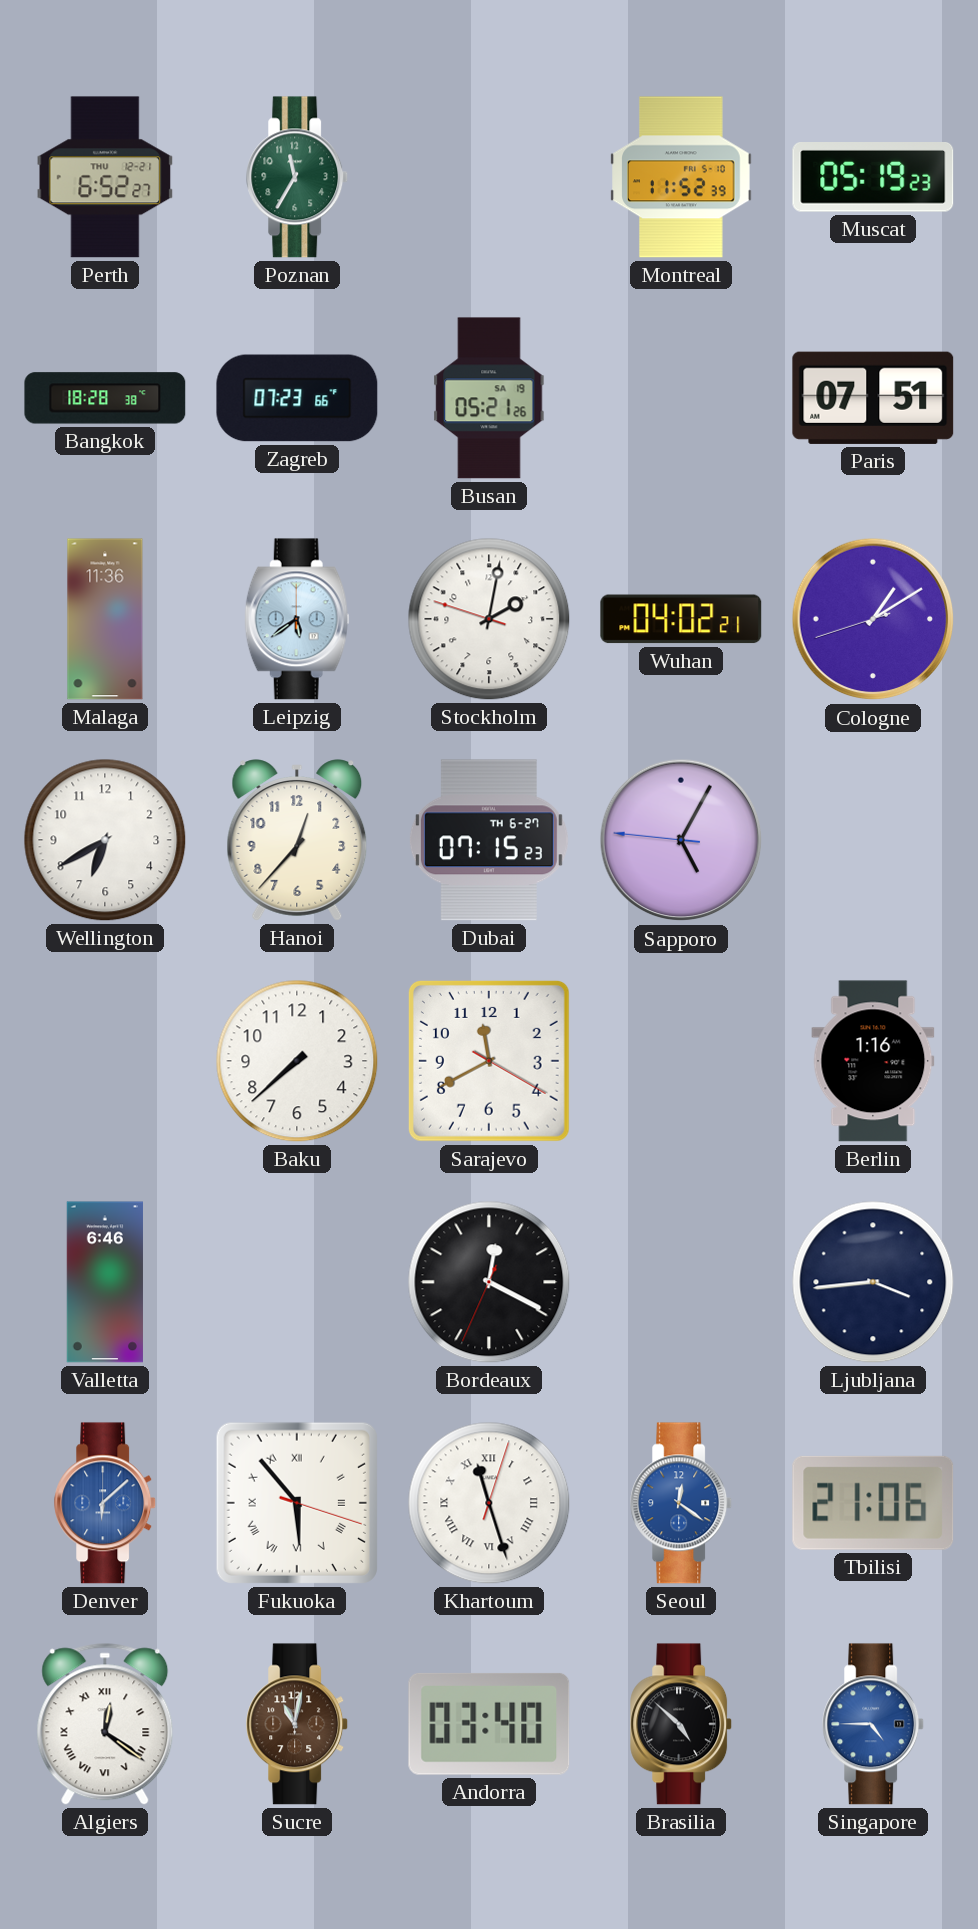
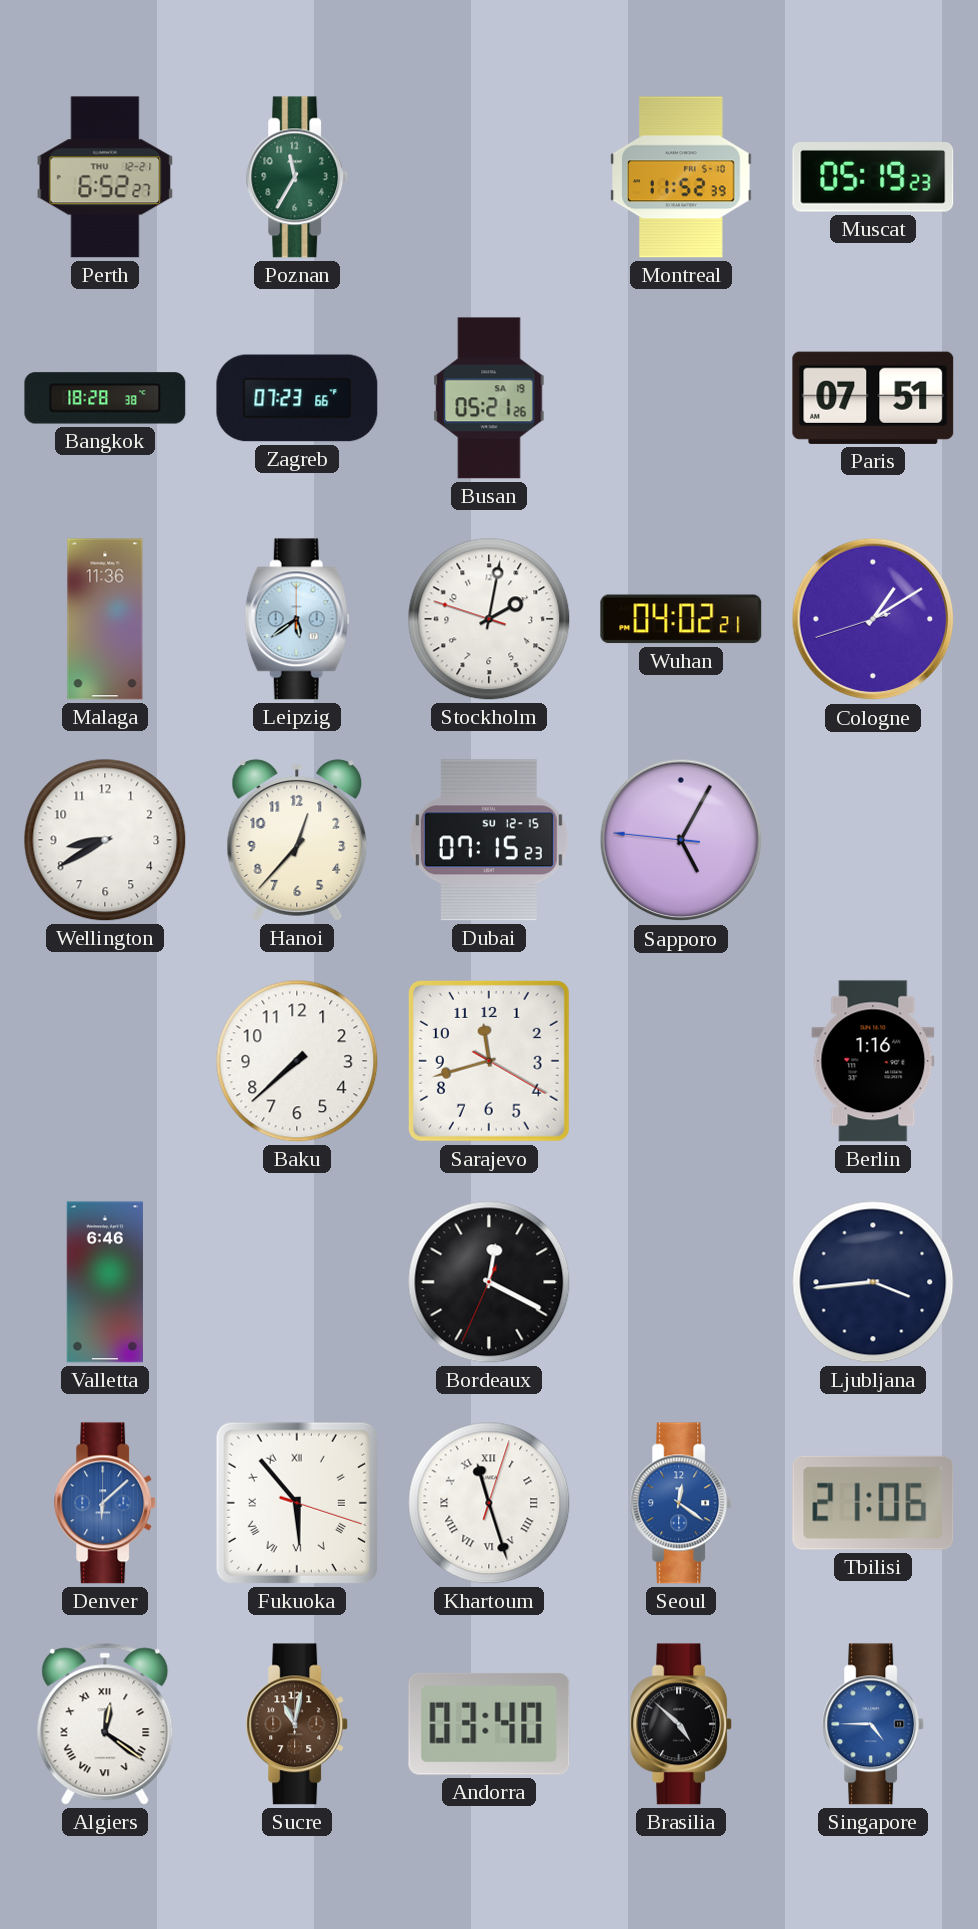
Wellington: 6:40 -> 8:40 (105, 840)
Dubai date: TH 6-27 -> SU 12-15 (489, 840)
Sarajevo: 11:40 -> 11:42 (489, 1061)
